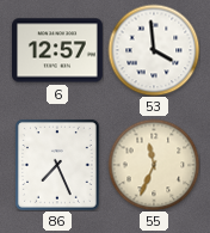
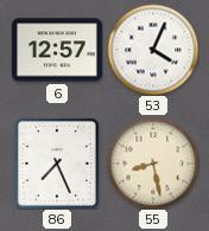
53: 3:59 -> 4:04 (153, 50)
55: 11:34 -> 8:28 (153, 163)
